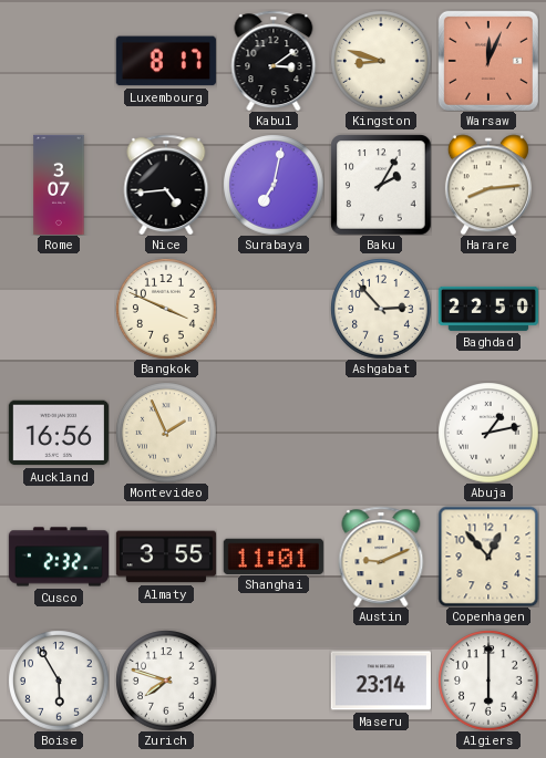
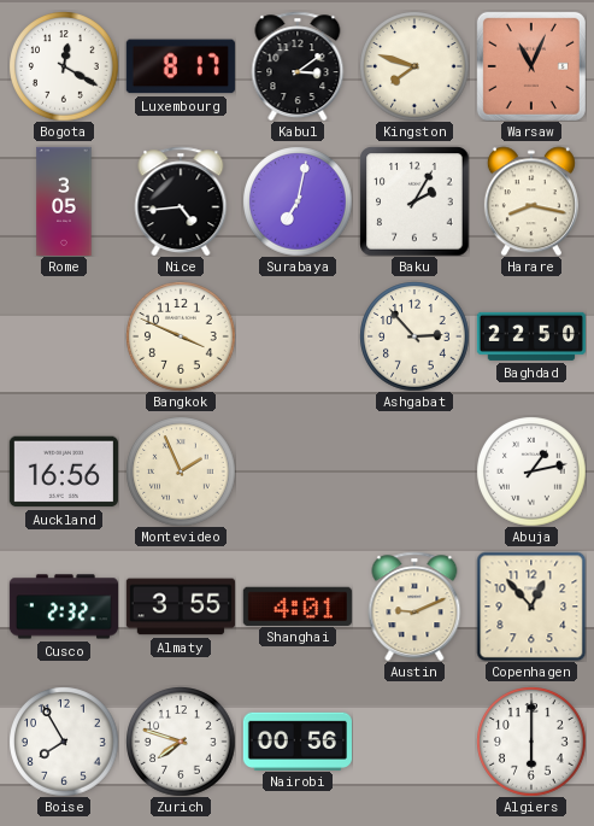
Bogota: none -> 12:20 (64, 66)
Kingston: 8:48 -> 7:48 (414, 66)
Warsaw: 12:04 -> 11:04 (531, 66)
Rome: 3:07 -> 3:05 (64, 200)
Harare: 8:14 -> 8:17 (531, 201)
Shanghai: 11:01 -> 4:01 (298, 605)
Boise: 5:55 -> 7:55 (64, 742)
Nairobi: none -> 00:56 (298, 740)
Maseru: 23:14 -> none (381, 681)
